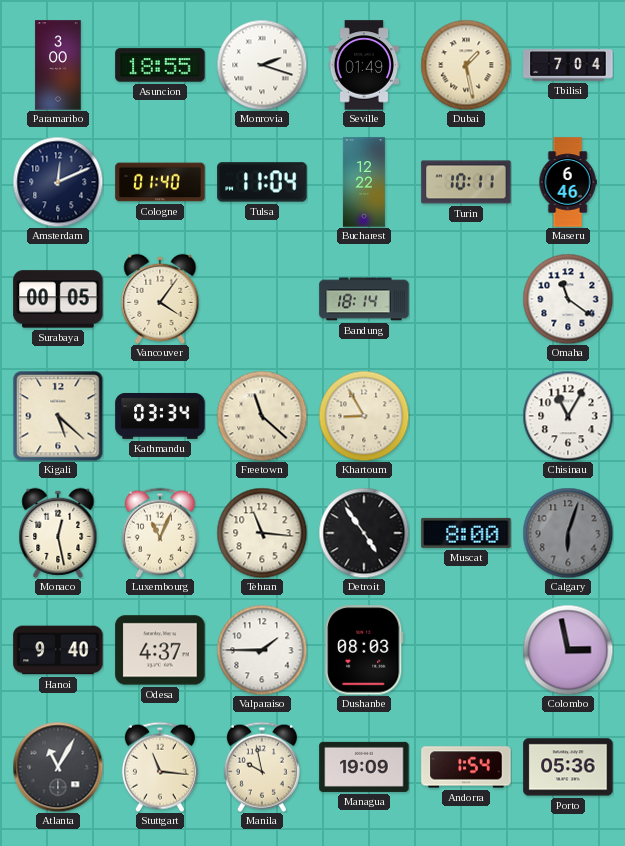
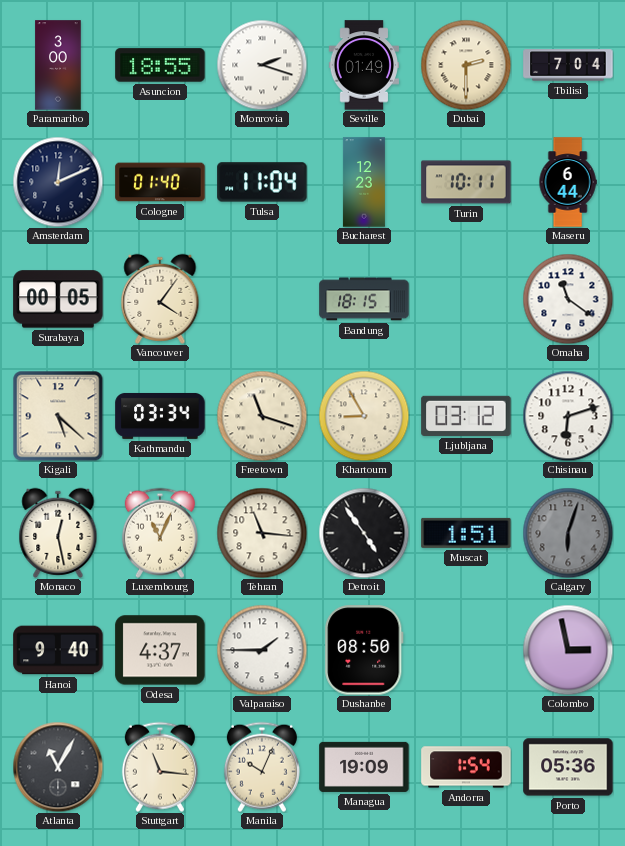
Dubai: 1:28 -> 2:30 (466, 65)
Bucharest: 12:22 -> 12:23 (364, 182)
Maseru: 6:46 -> 6:44 (568, 182)
Bandung: 18:14 -> 18:15 (364, 299)
Freetown: 11:22 -> 11:18 (262, 416)
Ljubljana: none -> 03:12 (466, 416)
Chisinau: 11:05 -> 6:12 (568, 416)
Muscat: 8:00 -> 1:51 (466, 533)
Dushanbe: 08:03 -> 08:50 (364, 650)
Manila: 9:58 -> 10:04 (262, 767)
